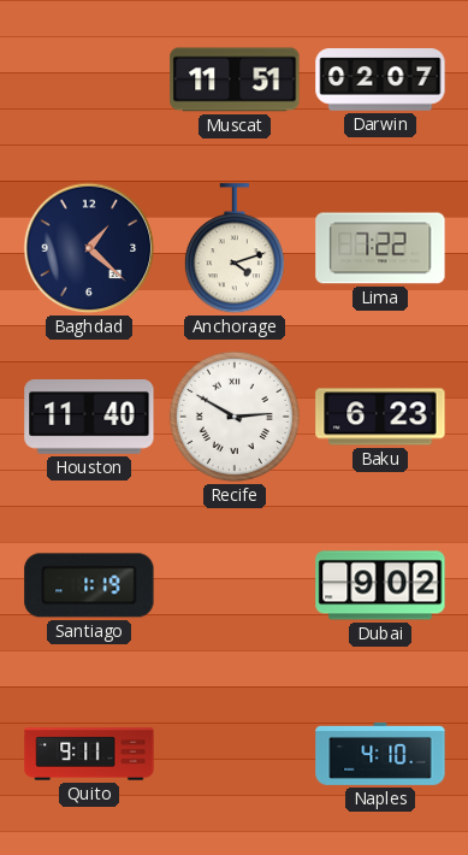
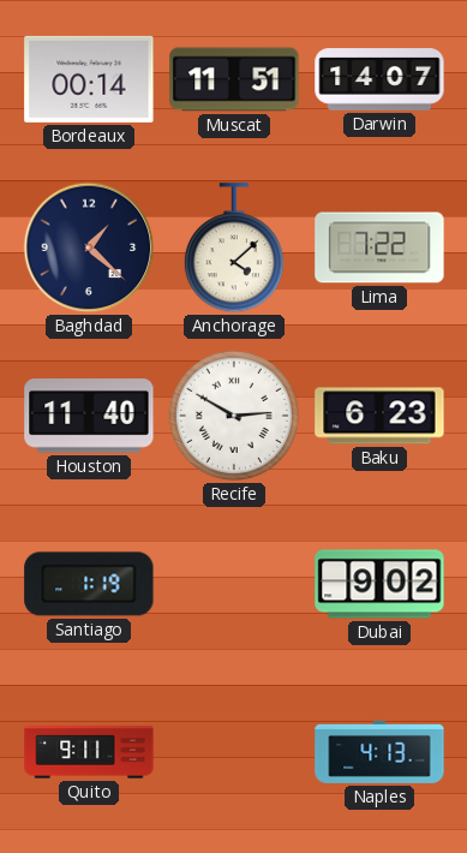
Bordeaux: none -> 00:14 (89, 79)
Darwin: 02:07 -> 14:07 (379, 79)
Anchorage: 4:12 -> 4:08 (234, 249)
Naples: 4:10 -> 4:13 (379, 752)
